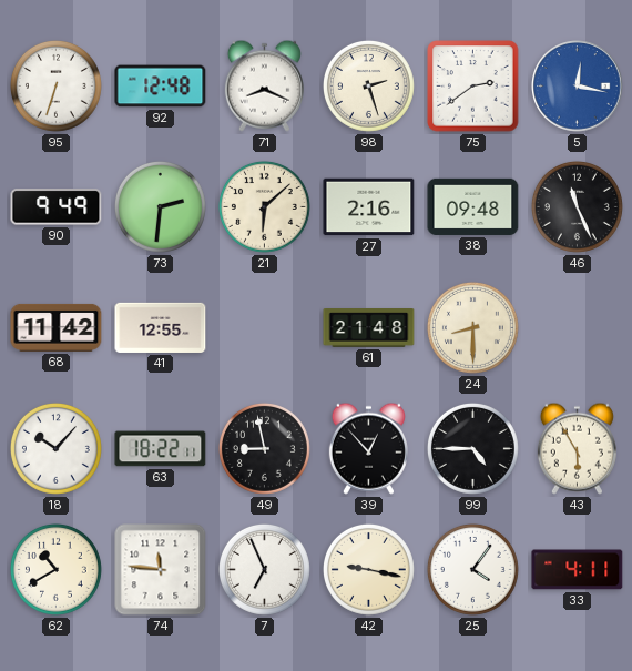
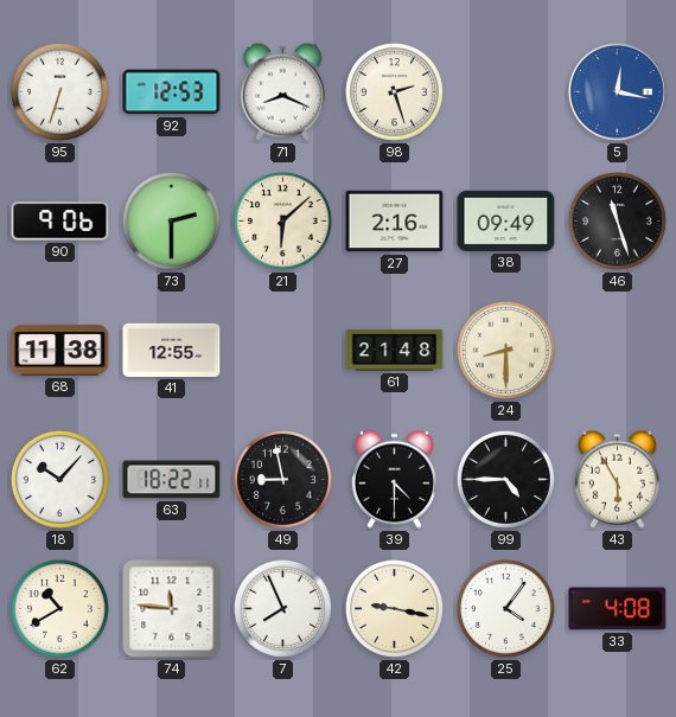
92: 12:48 -> 12:53 (172, 92)
75: 2:39 -> none (473, 87)
90: 9:49 -> 9:06 (60, 222)
73: 2:31 -> 2:30 (171, 220)
38: 09:48 -> 09:49 (506, 220)
46: 11:26 -> 11:27 (617, 220)
68: 11:42 -> 11:38 (60, 350)
39: 12:53 -> 4:30 (394, 479)
7: 6:56 -> 7:56 (282, 608)
33: 4:11 -> 4:08 (618, 609)
